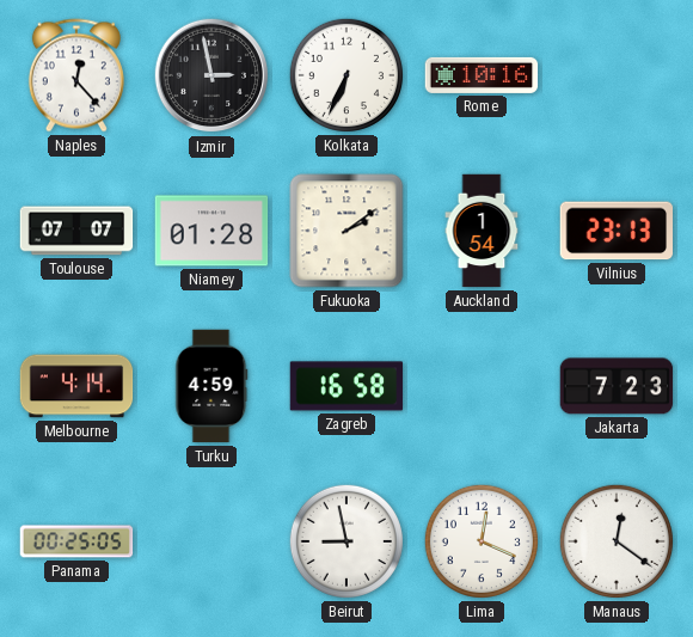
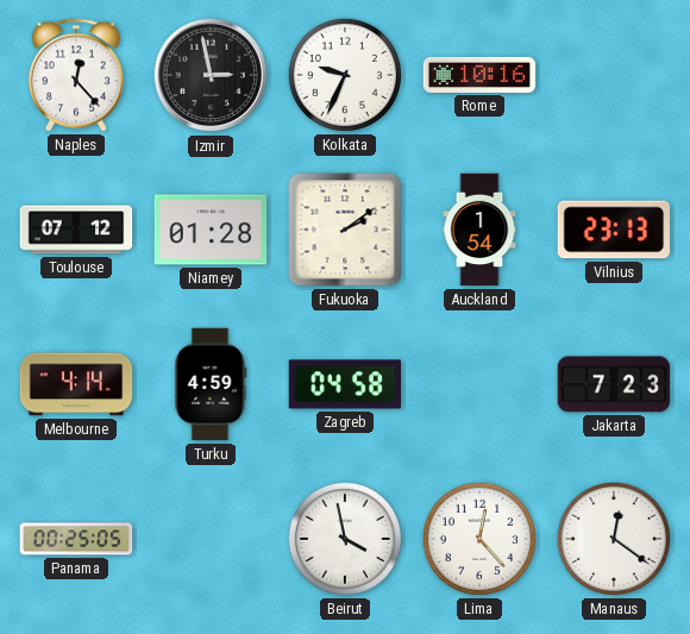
Kolkata: 6:34 -> 9:34 (345, 75)
Toulouse: 07:07 -> 07:12 (76, 230)
Zagreb: 16:58 -> 04:58 (345, 384)
Beirut: 8:58 -> 3:58 (345, 539)
Lima: 12:19 -> 12:23 (479, 539)
